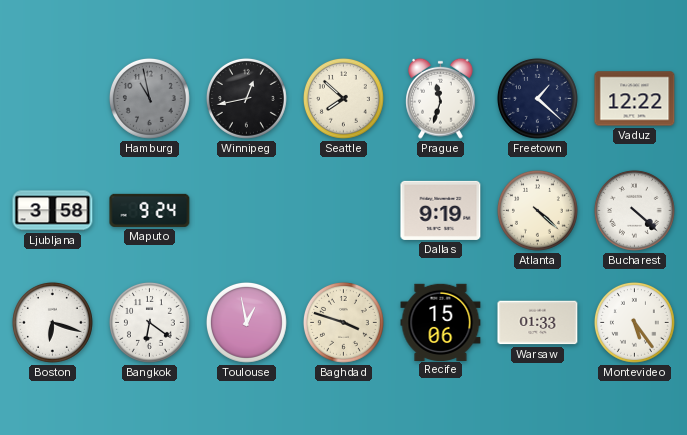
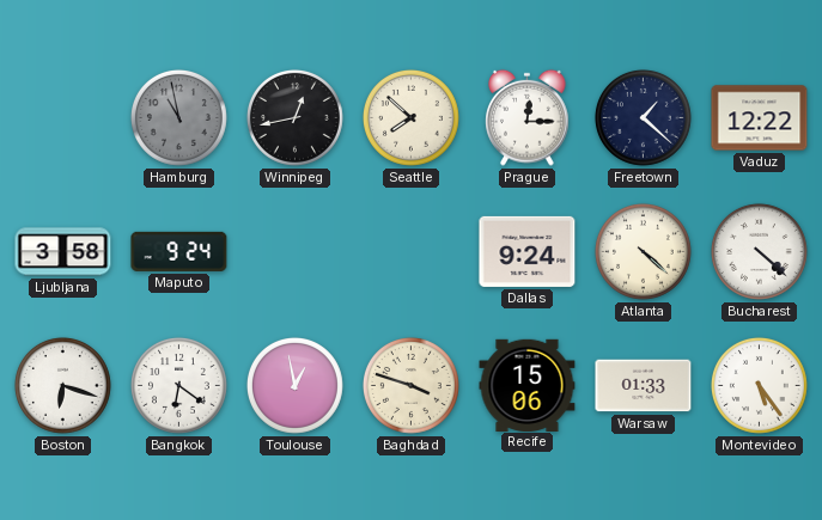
Prague: 11:33 -> 12:15 (528, 117)
Dallas: 9:19 -> 9:24 (528, 251)
